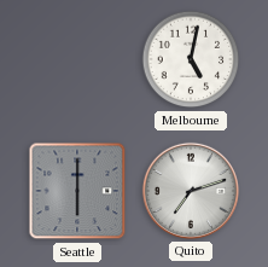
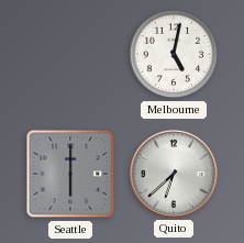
Quito: 7:12 -> 6:38 (174, 174)
